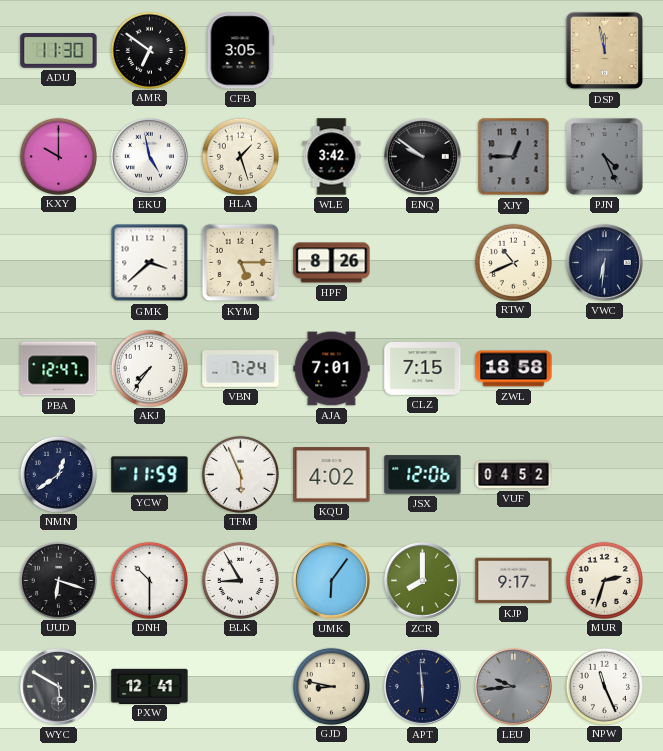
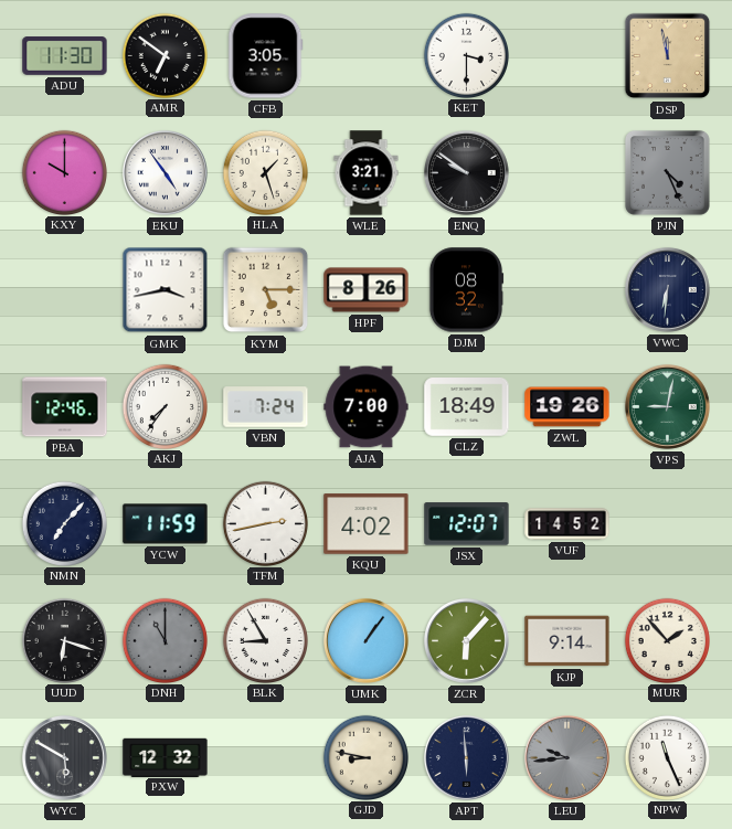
KET: none -> 3:30 (466, 55)
EKU: 4:58 -> 4:54 (165, 172)
WLE: 3:42 -> 3:21 (367, 173)
XJY: 12:45 -> none (514, 157)
GMK: 3:38 -> 3:43 (166, 290)
DJM: none -> 08:32 (466, 290)
RTW: 10:41 -> none (513, 262)
PBA: 12:47 -> 12:46 (65, 407)
AJA: 7:01 -> 7:00 (367, 407)
CLZ: 7:15 -> 18:49 (467, 407)
ZWL: 18:58 -> 19:26 (567, 407)
VPS: none -> 9:02 (667, 406)
NMN: 12:39 -> 7:07 (64, 523)
TFM: 5:56 -> 2:43 (265, 523)
JSX: 12:06 -> 12:07 (467, 524)
VUF: 04:52 -> 14:52 (567, 524)
DNH: 10:30 -> 11:00 (165, 640)
DNH dial: white -> grey (165, 640)
UMK: 6:06 -> 1:06 (365, 640)
ZCR: 8:00 -> 6:07 (466, 640)
KJP: 9:17 -> 9:14 (567, 641)
MUR: 2:33 -> 1:53 (667, 640)
PXW: 12:41 -> 12:32 (166, 757)
